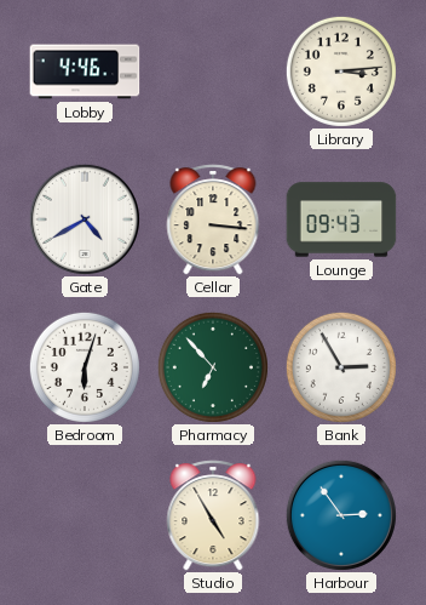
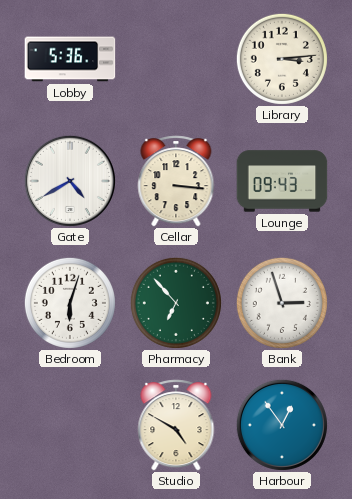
Lobby: 4:46 -> 5:36 (70, 59)
Bank: 2:55 -> 2:57 (282, 303)
Studio: 4:55 -> 4:50 (176, 425)
Harbour: 2:54 -> 12:54 (282, 425)
